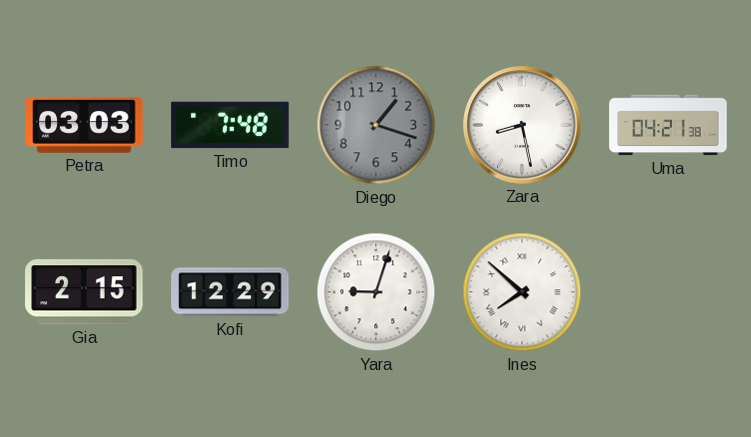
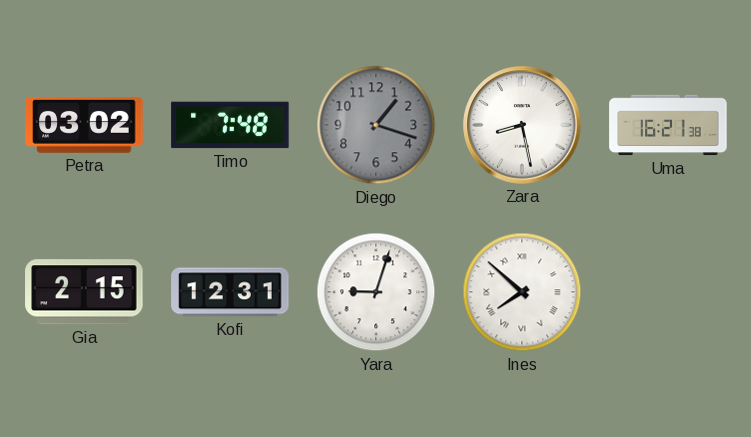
Petra: 03:03 -> 03:02 (84, 125)
Uma: 04:21 -> 16:21 (668, 125)
Kofi: 12:29 -> 12:31 (230, 292)
